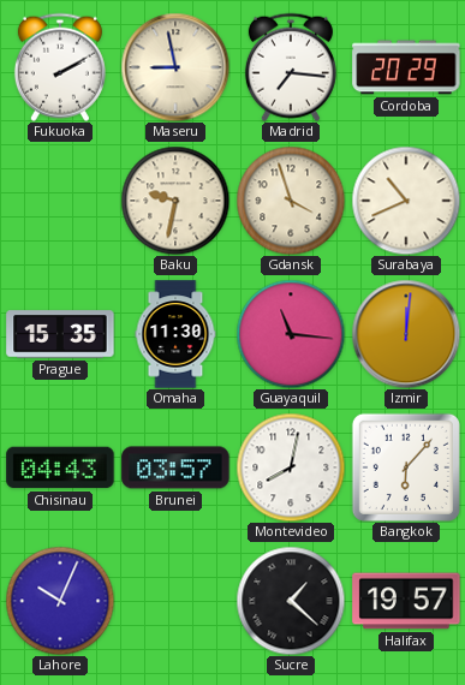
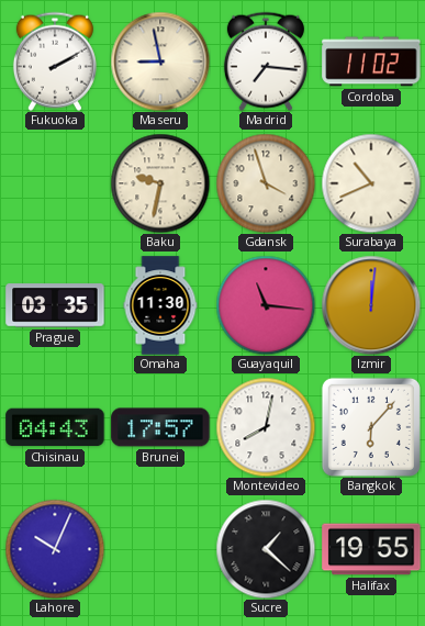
Cordoba: 20:29 -> 11:02 (371, 62)
Prague: 15:35 -> 03:35 (55, 305)
Brunei: 03:57 -> 17:57 (160, 427)
Halifax: 19:57 -> 19:55 (371, 549)
